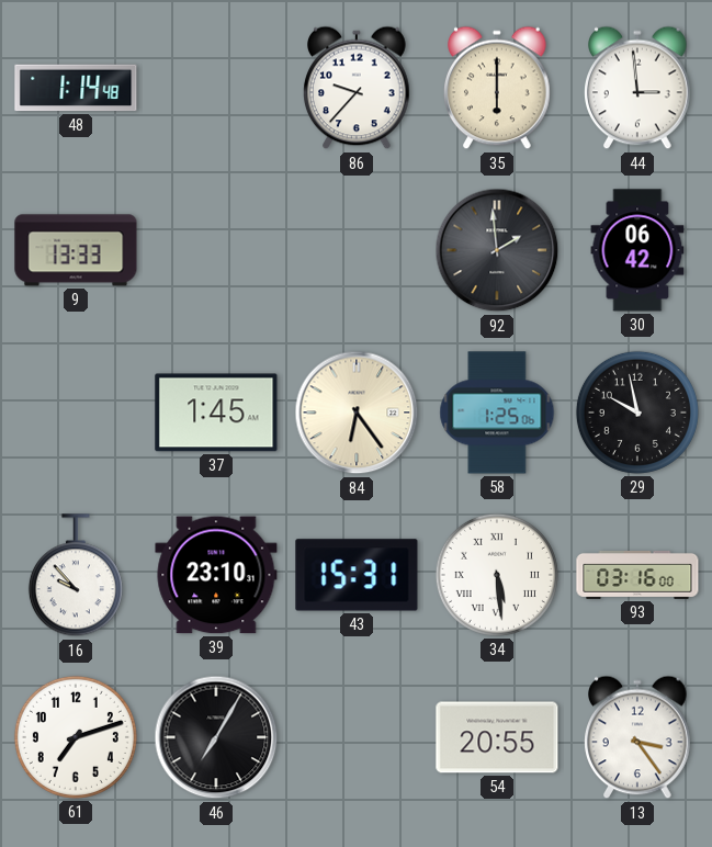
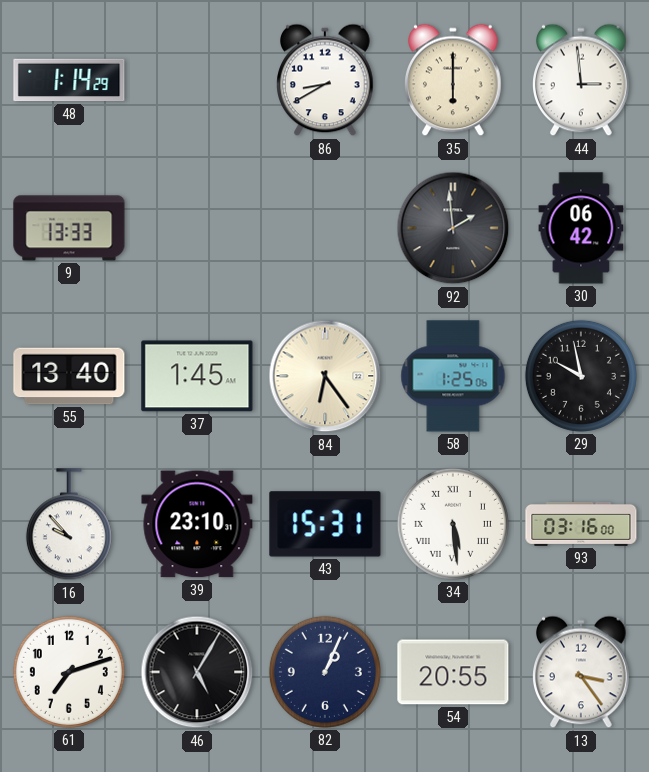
48: 1:14:48 -> 1:14:29 (69, 80)
86: 9:37 -> 8:40 (325, 80)
55: none -> 13:40 (69, 376)
46: 7:05 -> 5:05 (197, 672)
82: none -> 1:04 (325, 672)
